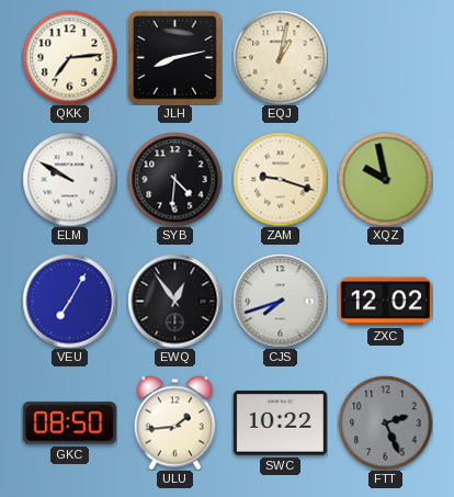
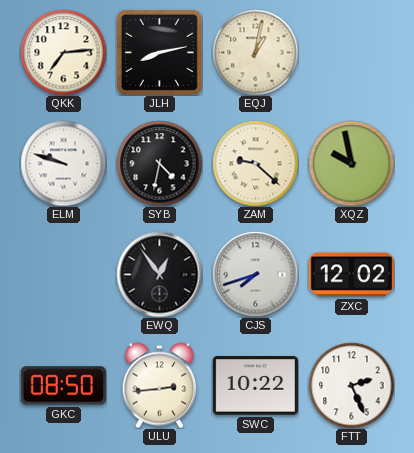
ELM: 9:50 -> 9:48 (63, 163)
SYB: 4:31 -> 4:32 (159, 163)
ZAM: 9:18 -> 9:22 (255, 163)
VEU: 7:05 -> none (69, 301)
ULU: 1:44 -> 2:44 (160, 385)
FTT dial: grey -> white (351, 385)
